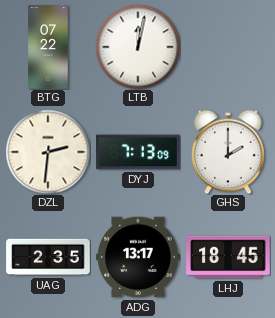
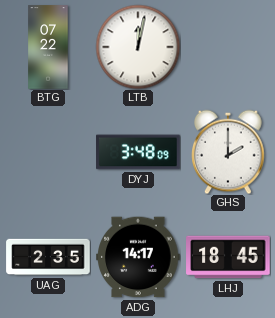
DZL: 2:31 -> none (48, 152)
DYJ: 7:13 -> 3:48 (138, 152)
ADG: 13:17 -> 14:17 (138, 257)
